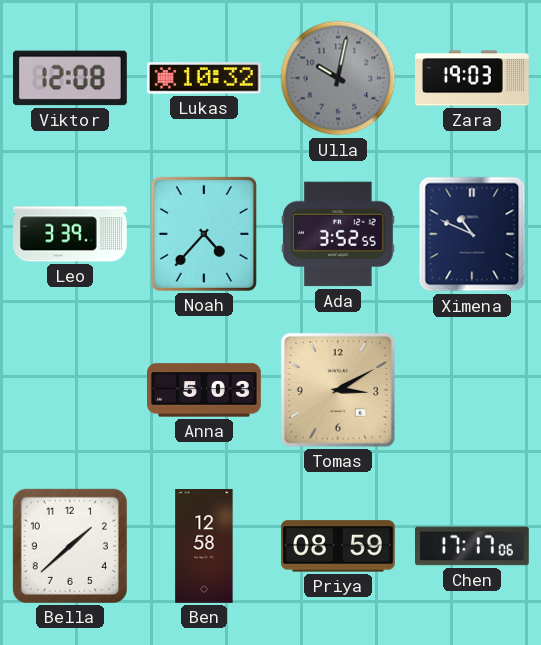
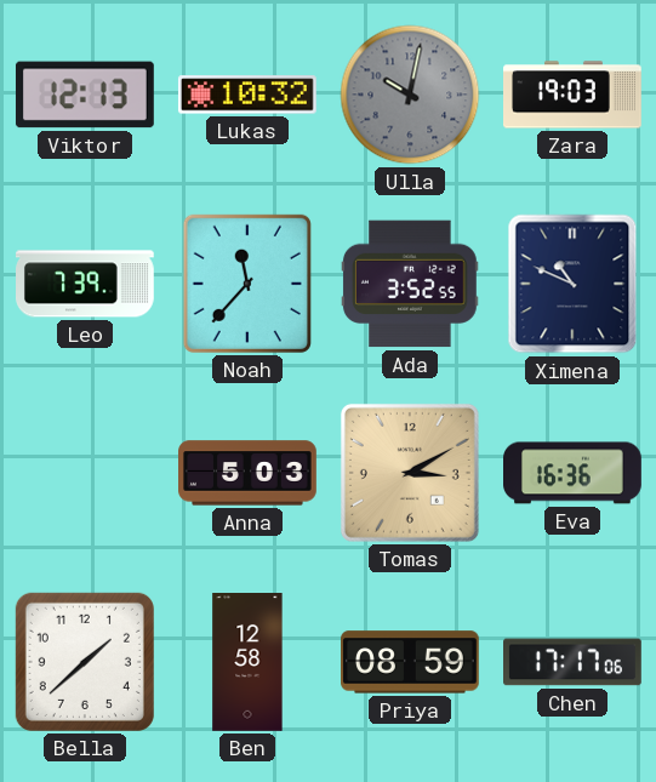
Viktor: 12:08 -> 12:13 (85, 95)
Leo: 3:39 -> 7:39 (86, 284)
Noah: 4:37 -> 11:37 (247, 284)
Eva: none -> 16:36 (574, 473)
